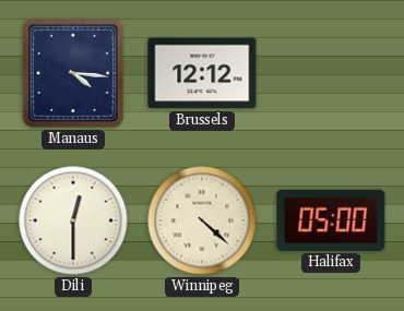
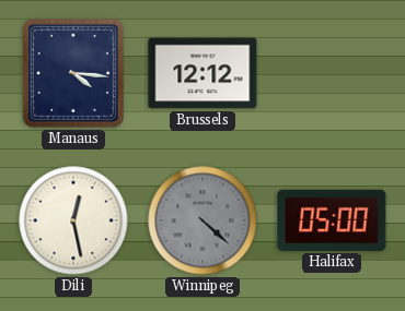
Dili: 12:30 -> 12:28 (73, 220)
Winnipeg dial: cream -> grey (202, 220)
